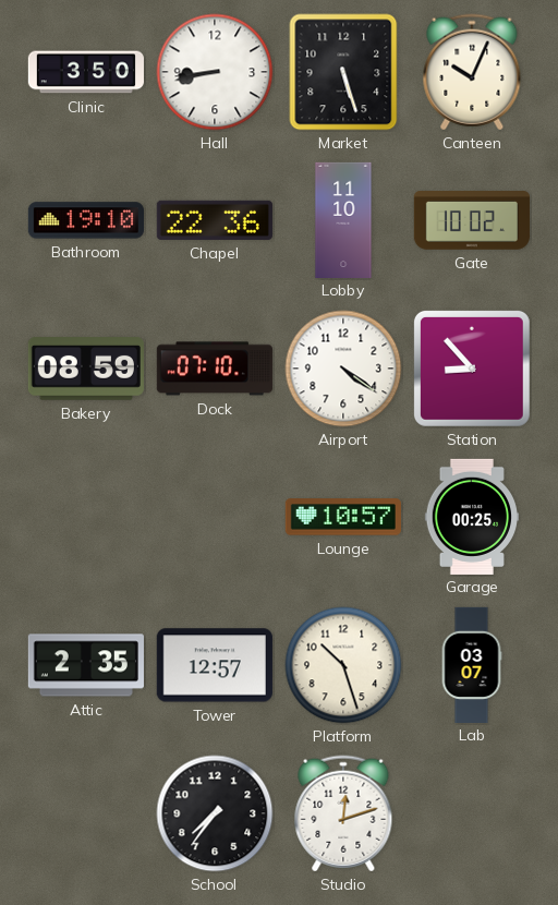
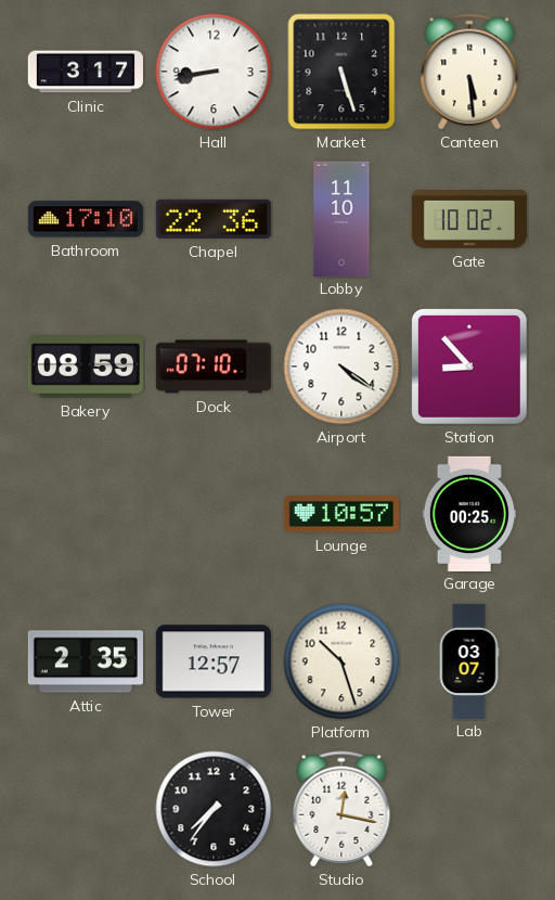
Clinic: 3:50 -> 3:17 (86, 72)
Canteen: 10:04 -> 5:29 (469, 72)
Bathroom: 19:10 -> 17:10 (86, 219)
Studio: 12:12 -> 12:17 (341, 809)
